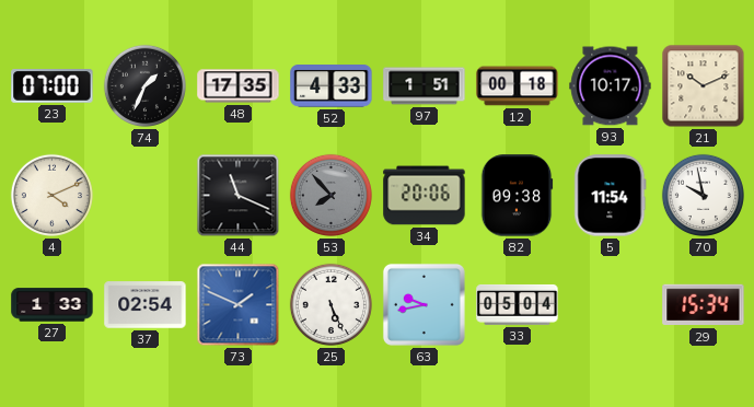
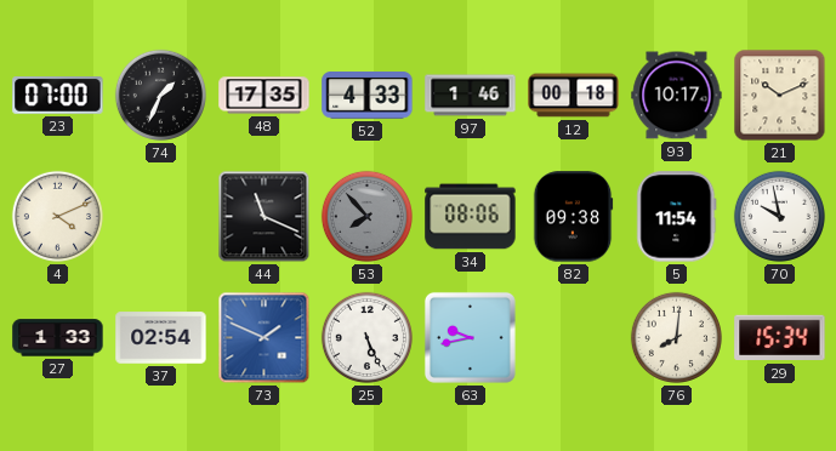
97: 1:51 -> 1:46 (471, 96)
34: 20:06 -> 08:06 (471, 217)
33: 05:04 -> none (518, 304)
76: none -> 8:01 (676, 337)
